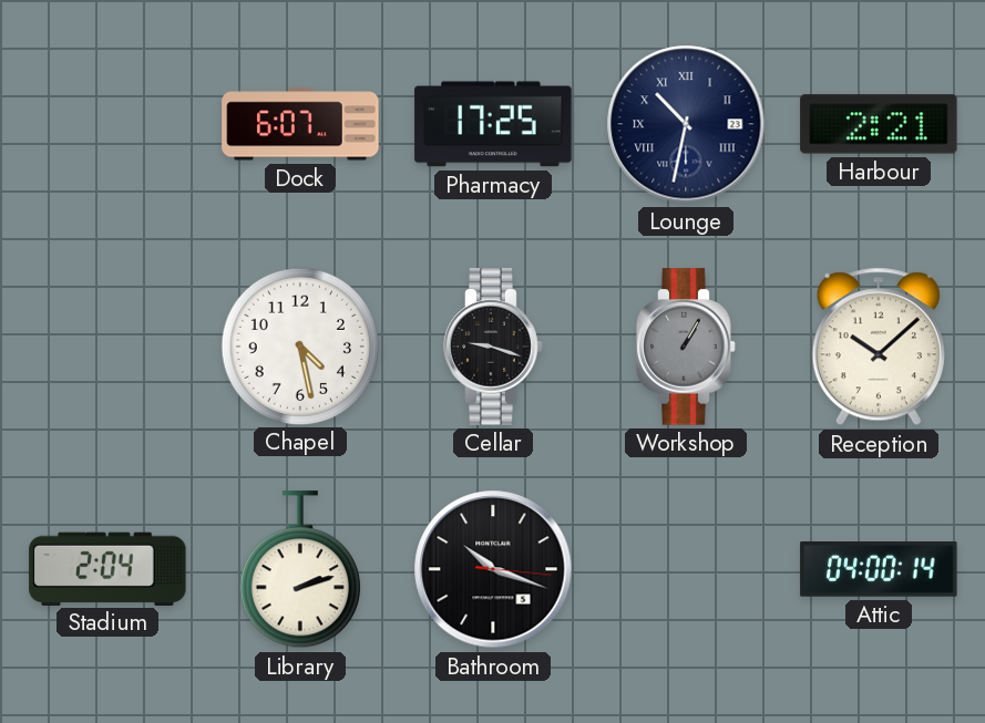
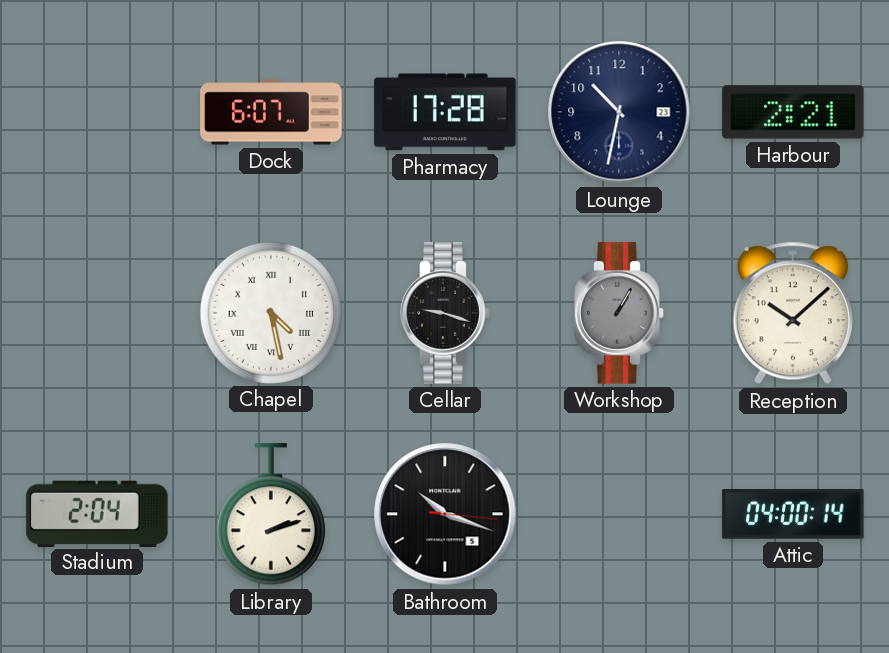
Pharmacy: 17:25 -> 17:28 (445, 112)
Lounge numerals: Roman -> Arabic (619, 112)
Chapel numerals: Arabic -> Roman (270, 312)
